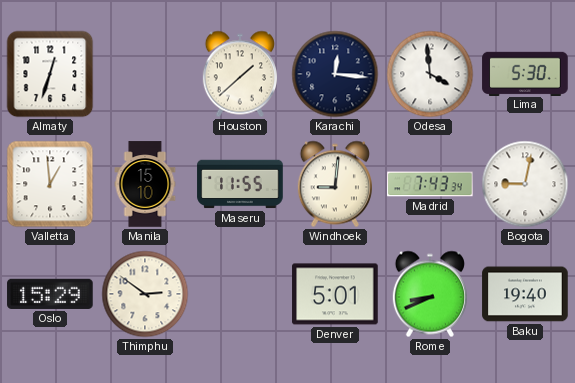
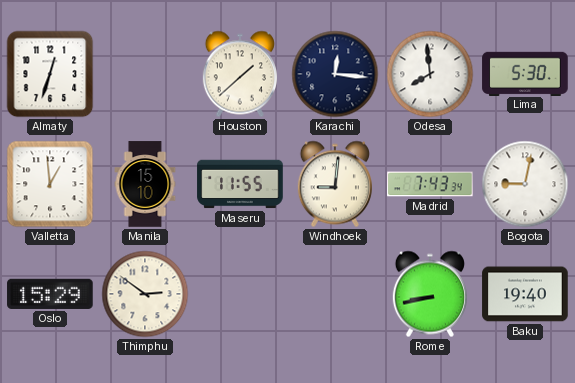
Odesa: 3:59 -> 7:59 (430, 74)
Denver: 5:01 -> none (335, 294)
Rome: 8:41 -> 8:43 (430, 294)
